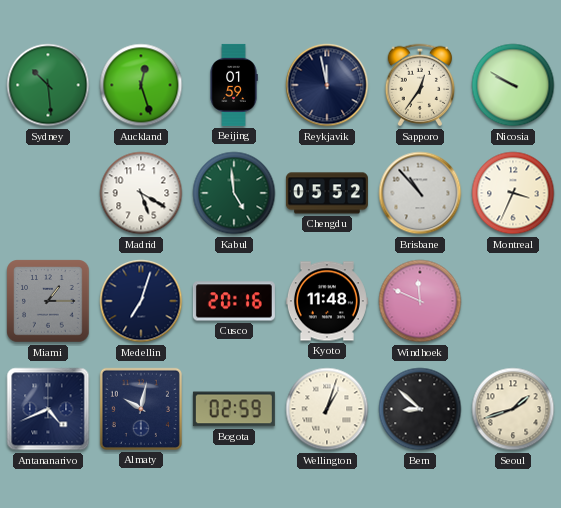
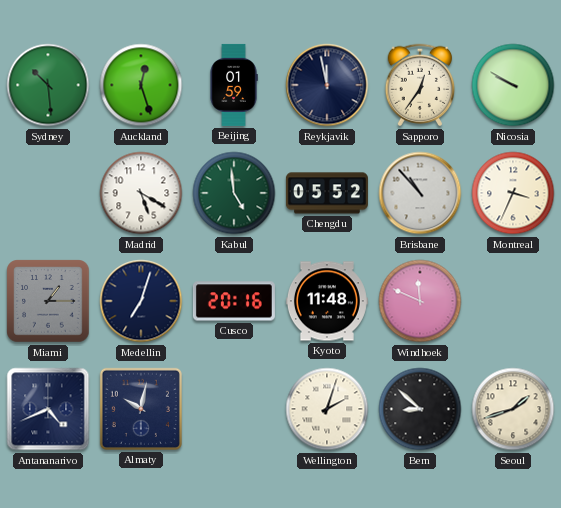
Bogota: 02:59 -> none (234, 409)
Wellington: 1:03 -> 2:03 (327, 409)
